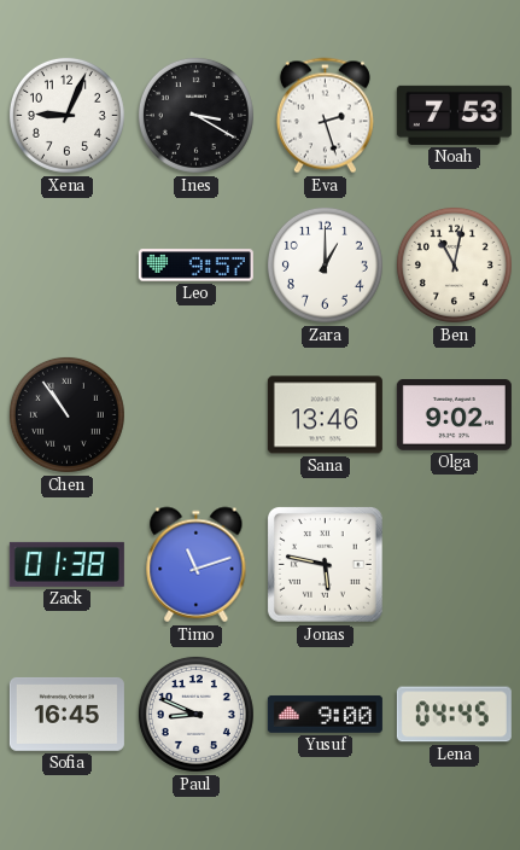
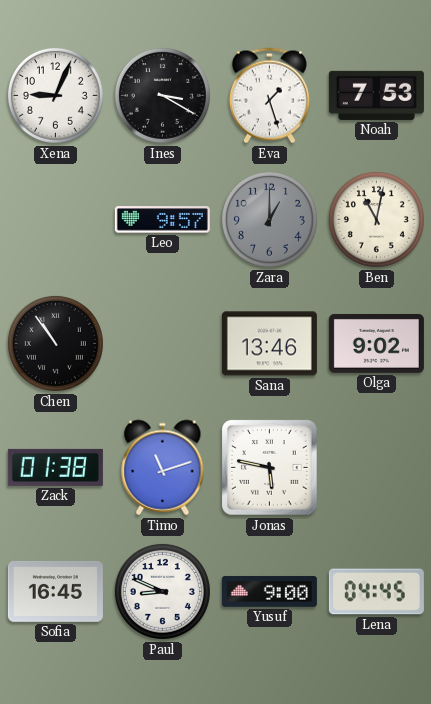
Eva: 2:27 -> 1:27 (269, 96)
Zara dial: white -> grey (269, 219)
